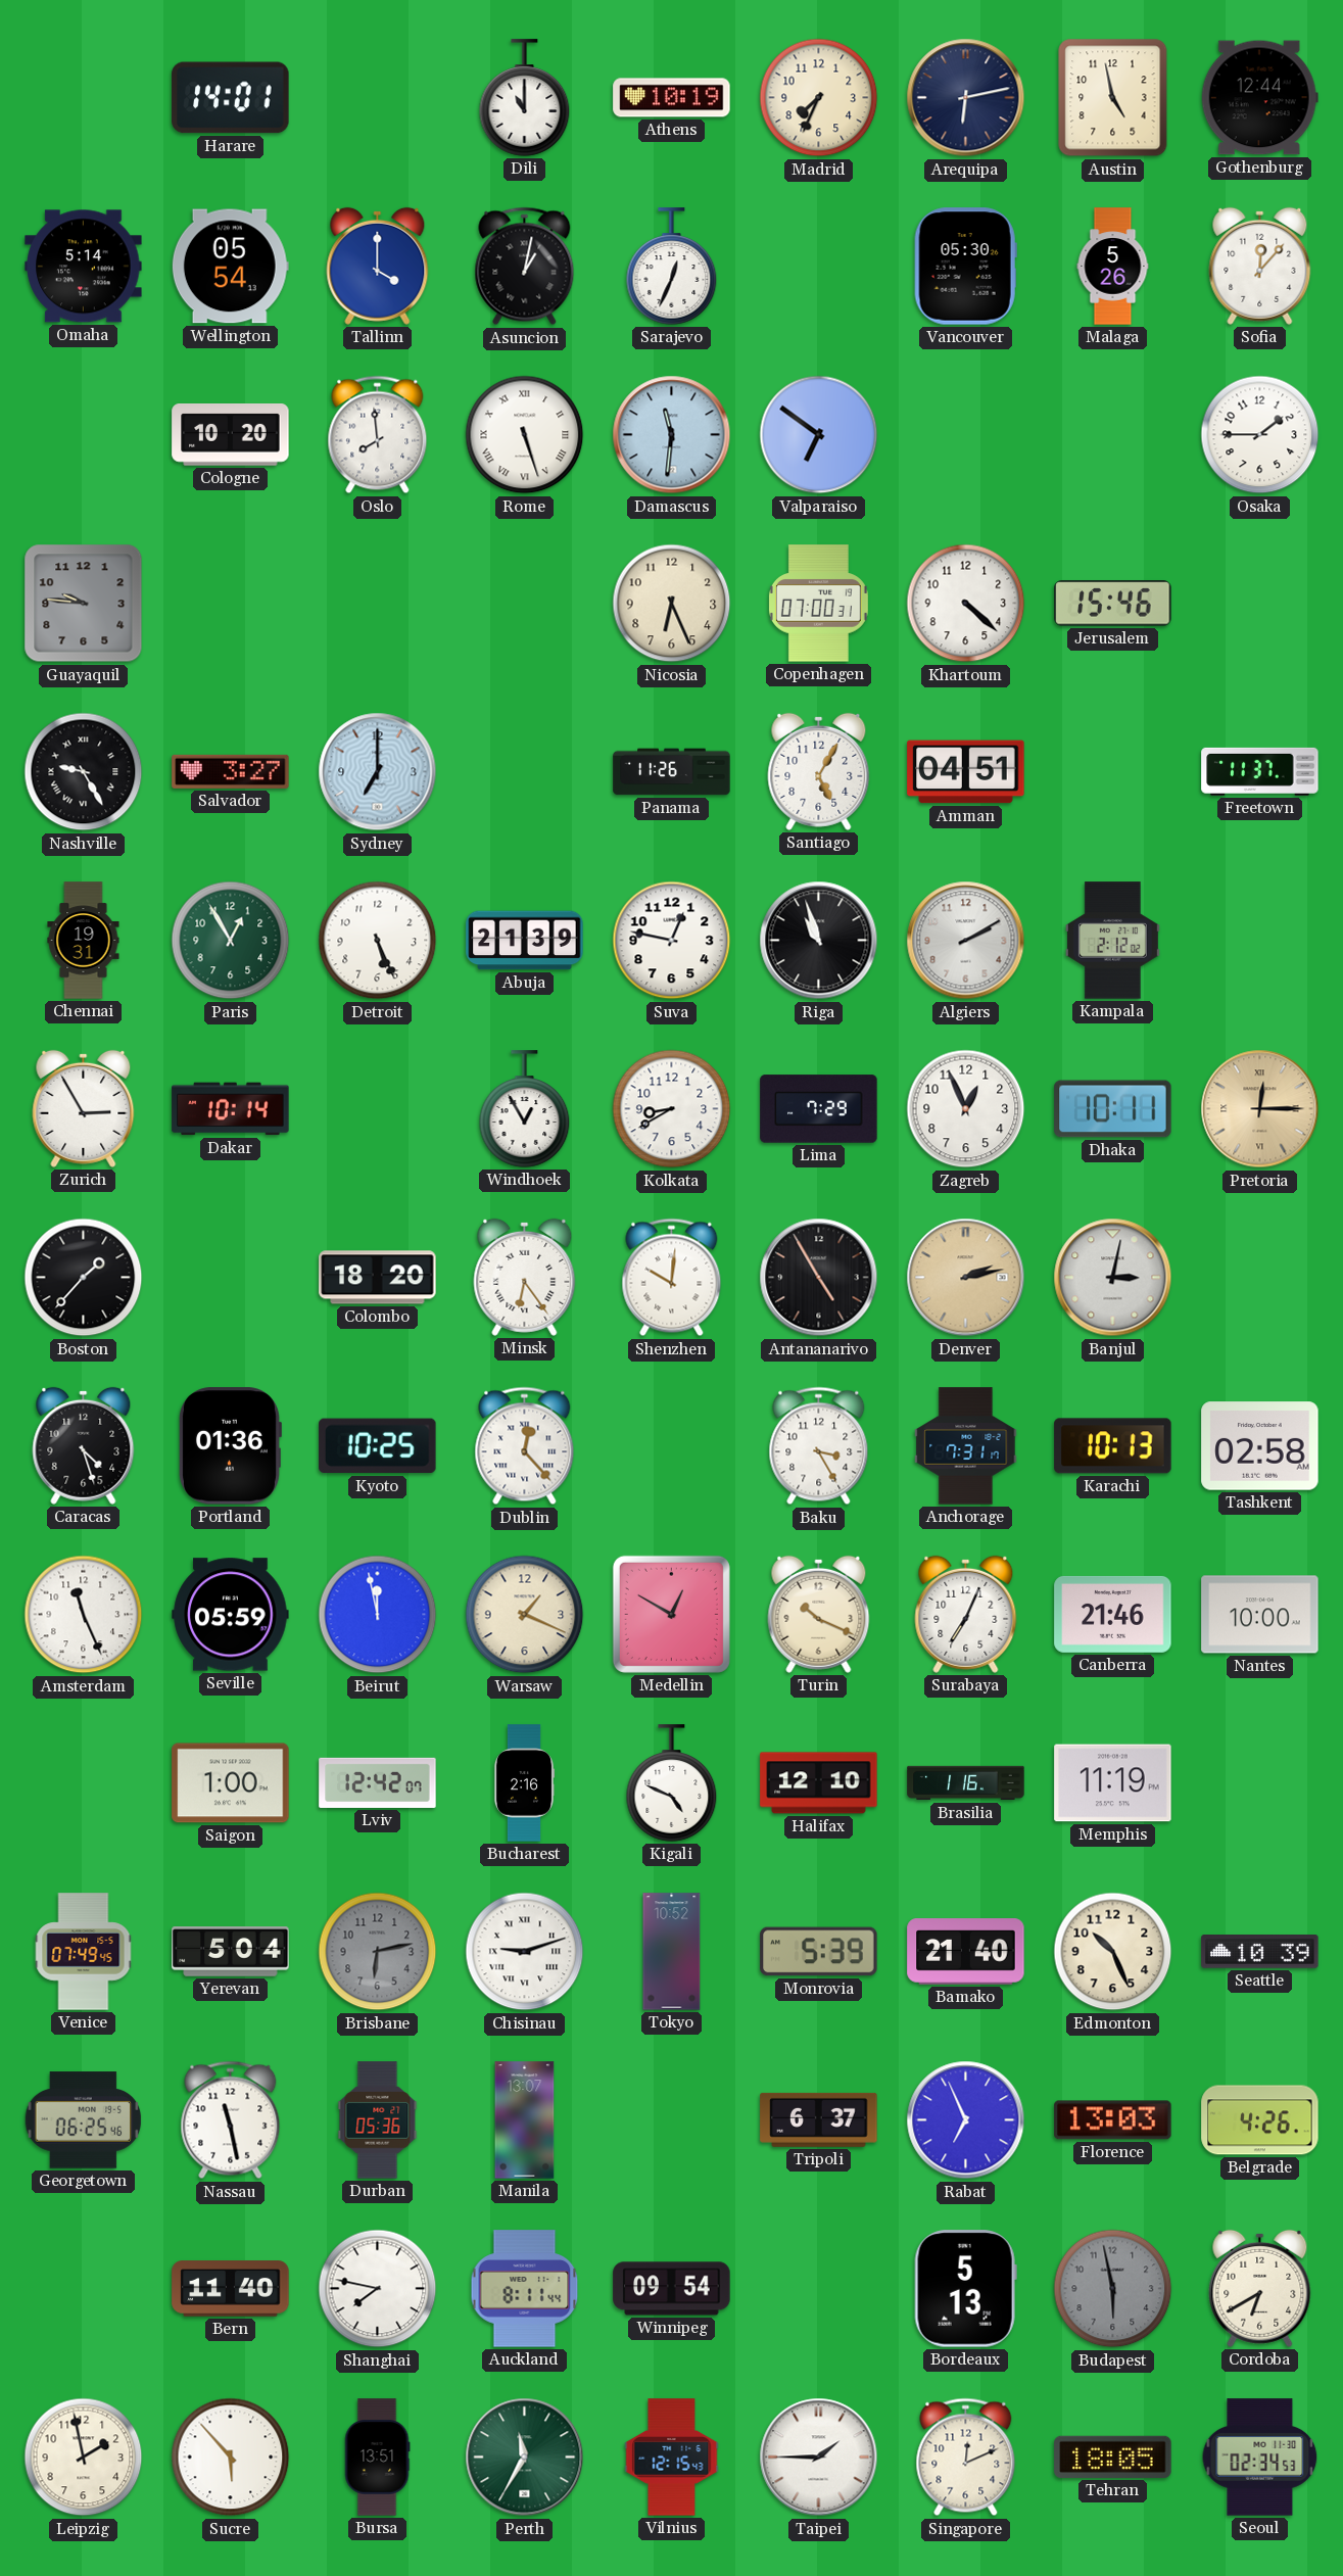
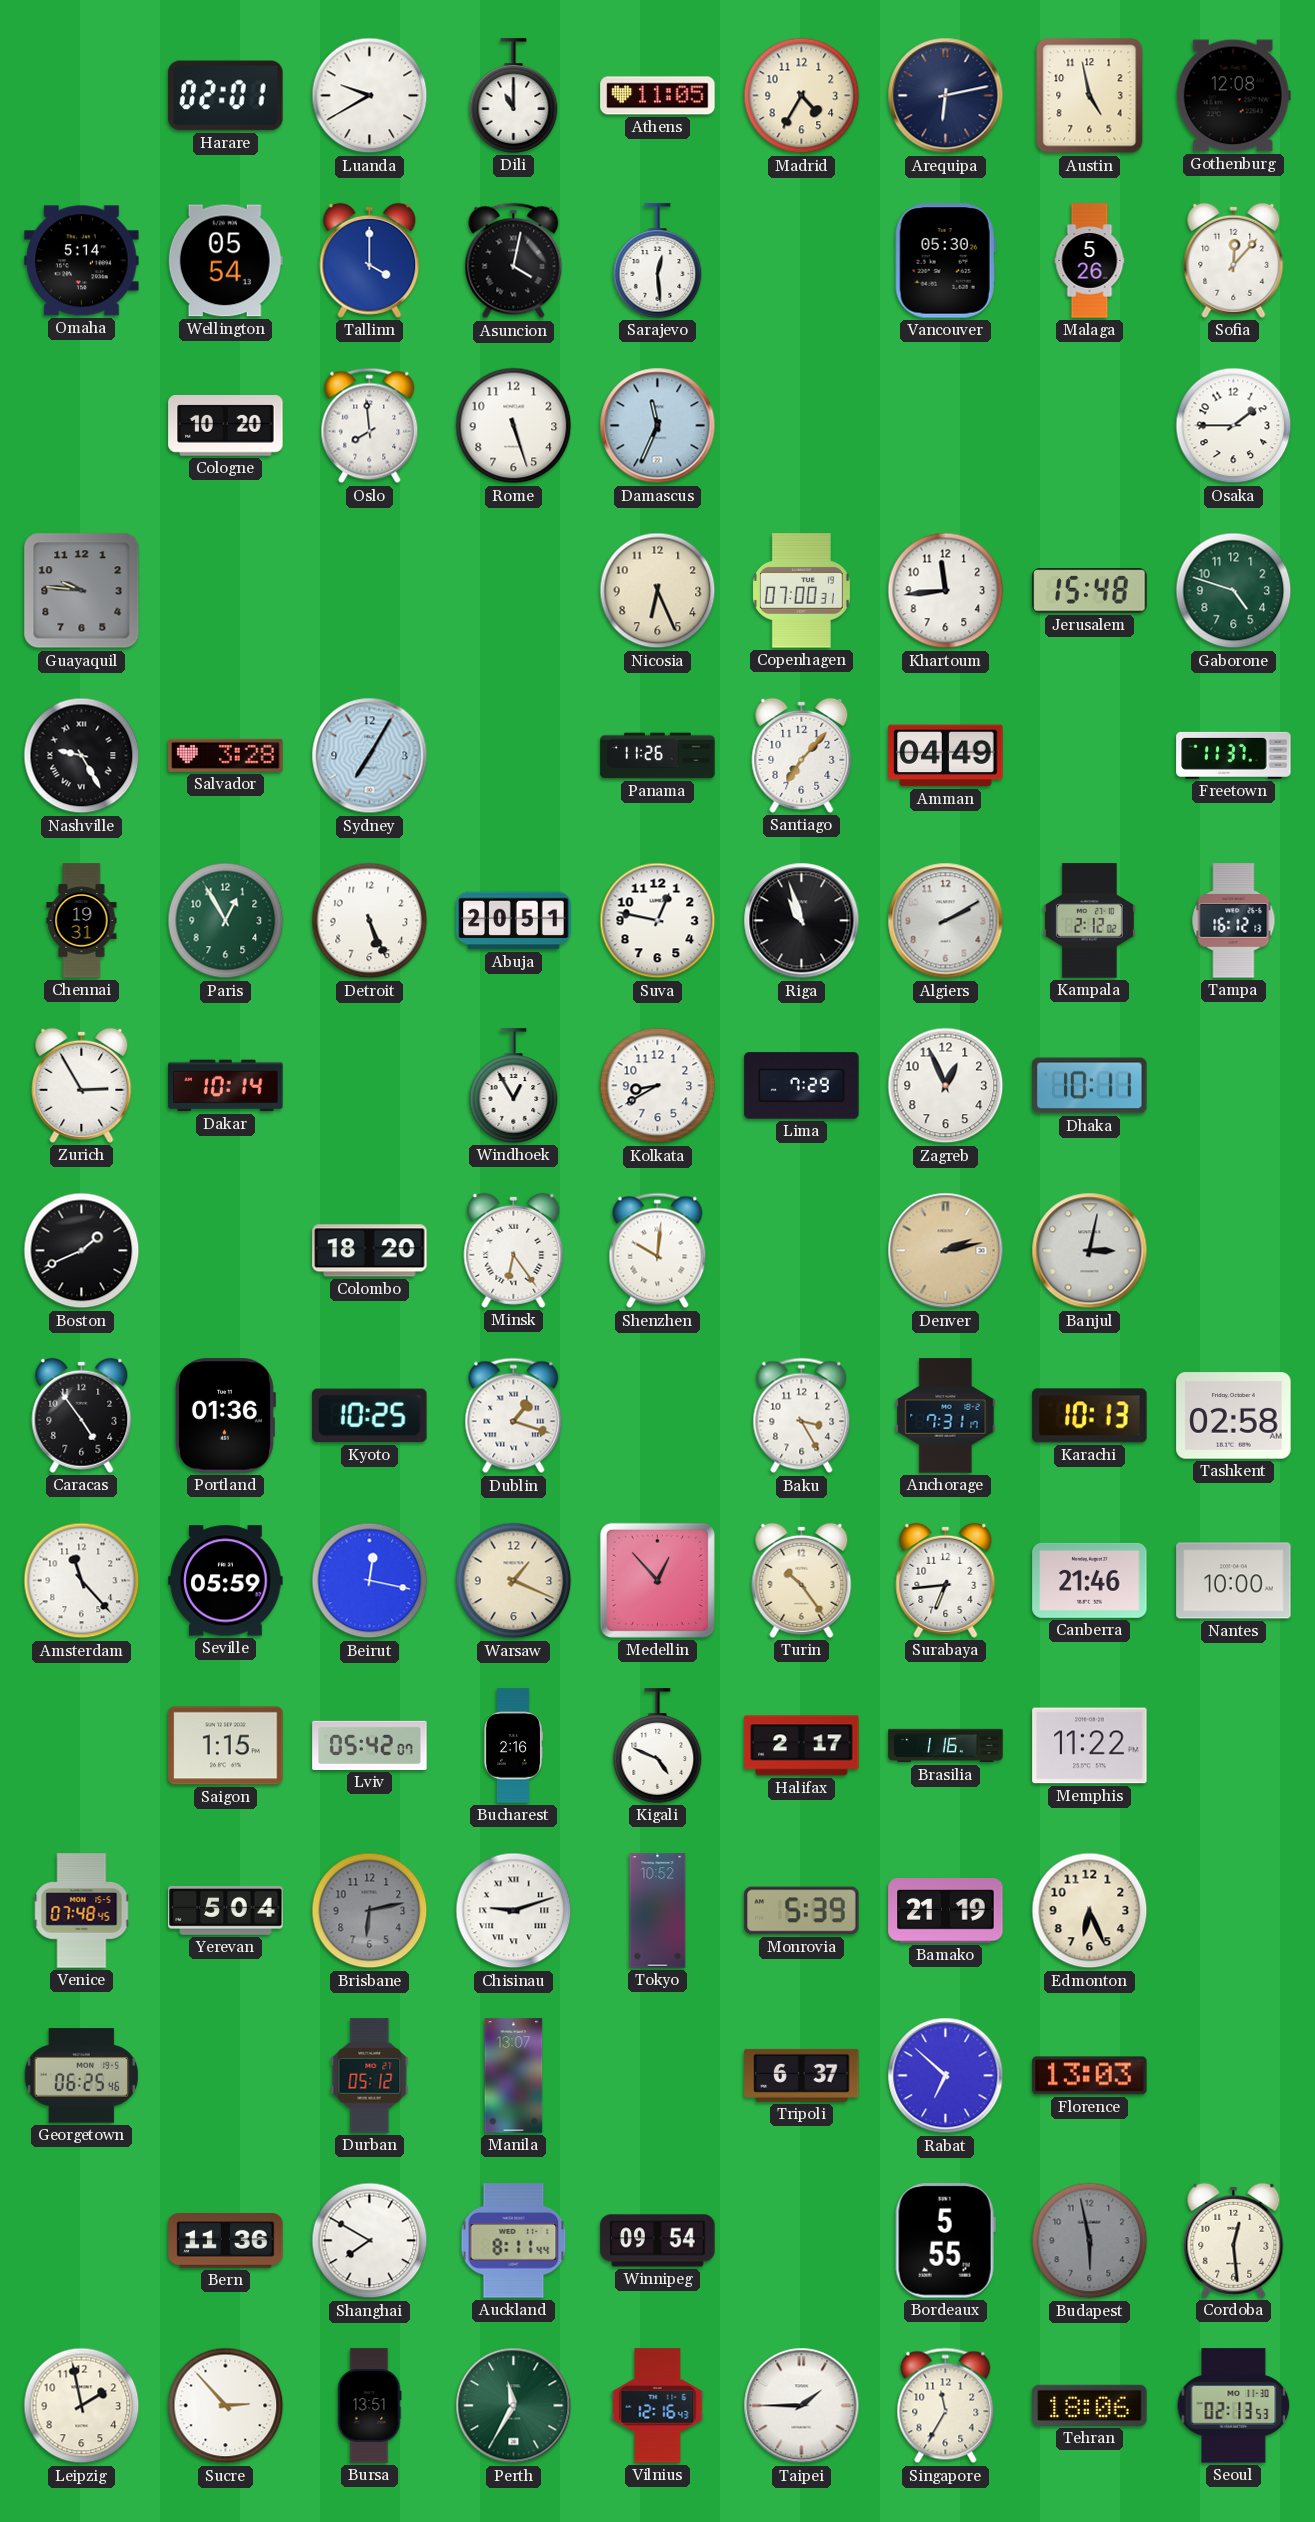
Harare: 14:01 -> 02:01 (226, 96)
Luanda: none -> 9:40 (370, 96)
Athens: 10:19 -> 11:05 (658, 96)
Madrid: 7:34 -> 4:35 (802, 96)
Gothenburg: 12:44 -> 12:08 (1233, 96)
Asuncion: 1:02 -> 4:02 (514, 261)
Sarajevo: 12:34 -> 12:29 (658, 261)
Rome numerals: Roman -> Arabic (514, 426)
Damascus: 11:31 -> 11:34 (658, 426)
Valparaiso: 6:51 -> none (819, 435)
Khartoum: 4:22 -> 11:44 (946, 591)
Jerusalem: 15:46 -> 15:48 (1090, 591)
Gaborone: none -> 4:48 (1234, 591)
Salvador: 3:27 -> 3:28 (226, 755)
Sydney: 7:00 -> 7:05 (370, 756)
Santiago: 5:05 -> 7:07 (802, 755)
Amman: 04:51 -> 04:49 (946, 756)
Abuja: 21:39 -> 20:51 (514, 921)
Tampa: none -> 16:12 (1234, 921)
Pretoria: 12:15 -> none (1260, 1109)
Boston: 1:37 -> 1:41 (82, 1251)
Antananarivo: 4:55 -> none (819, 1278)
Caracas: 4:27 -> 4:54 (82, 1415)
Dublin: 12:23 -> 1:18 (514, 1416)
Amsterdam: 11:26 -> 11:23 (82, 1581)
Beirut: 11:58 -> 12:17 (370, 1581)
Medellin: 12:50 -> 12:53 (657, 1580)
Turin: 10:19 -> 10:24 (802, 1580)
Surabaya: 7:04 -> 6:44 (946, 1580)
Saigon: 1:00 -> 1:15 (226, 1746)
Lviv: 12:42 -> 05:42 (370, 1745)
Halifax: 12:10 -> 2:17 (802, 1746)
Memphis: 11:19 -> 11:22 (1090, 1746)
Venice: 07:49 -> 07:48 (82, 1911)
Bamako: 21:40 -> 21:19 (946, 1911)
Edmonton: 10:26 -> 6:26 (1090, 1911)
Seattle: 10:39 -> none (1260, 1952)
Nassau: 11:28 -> none (231, 2120)
Durban: 05:36 -> 05:12 (370, 2076)
Rabat: 6:56 -> 6:52 (946, 2076)
Belgrade: 4:26 -> none (1260, 2120)
Bern: 11:40 -> 11:36 (226, 2241)
Shanghai: 7:47 -> 7:50 (370, 2241)
Bordeaux: 5:13 -> 5:55 (945, 2241)
Cordoba: 6:40 -> 12:29 (1234, 2240)
Sucre: 5:53 -> 2:53 (226, 2406)
Vilnius: 12:15 -> 12:16 (658, 2406)
Singapore: 12:11 -> 11:35 (946, 2406)
Tehran: 18:05 -> 18:06 (1090, 2405)
Seoul: 02:34 -> 02:13 (1234, 2406)
